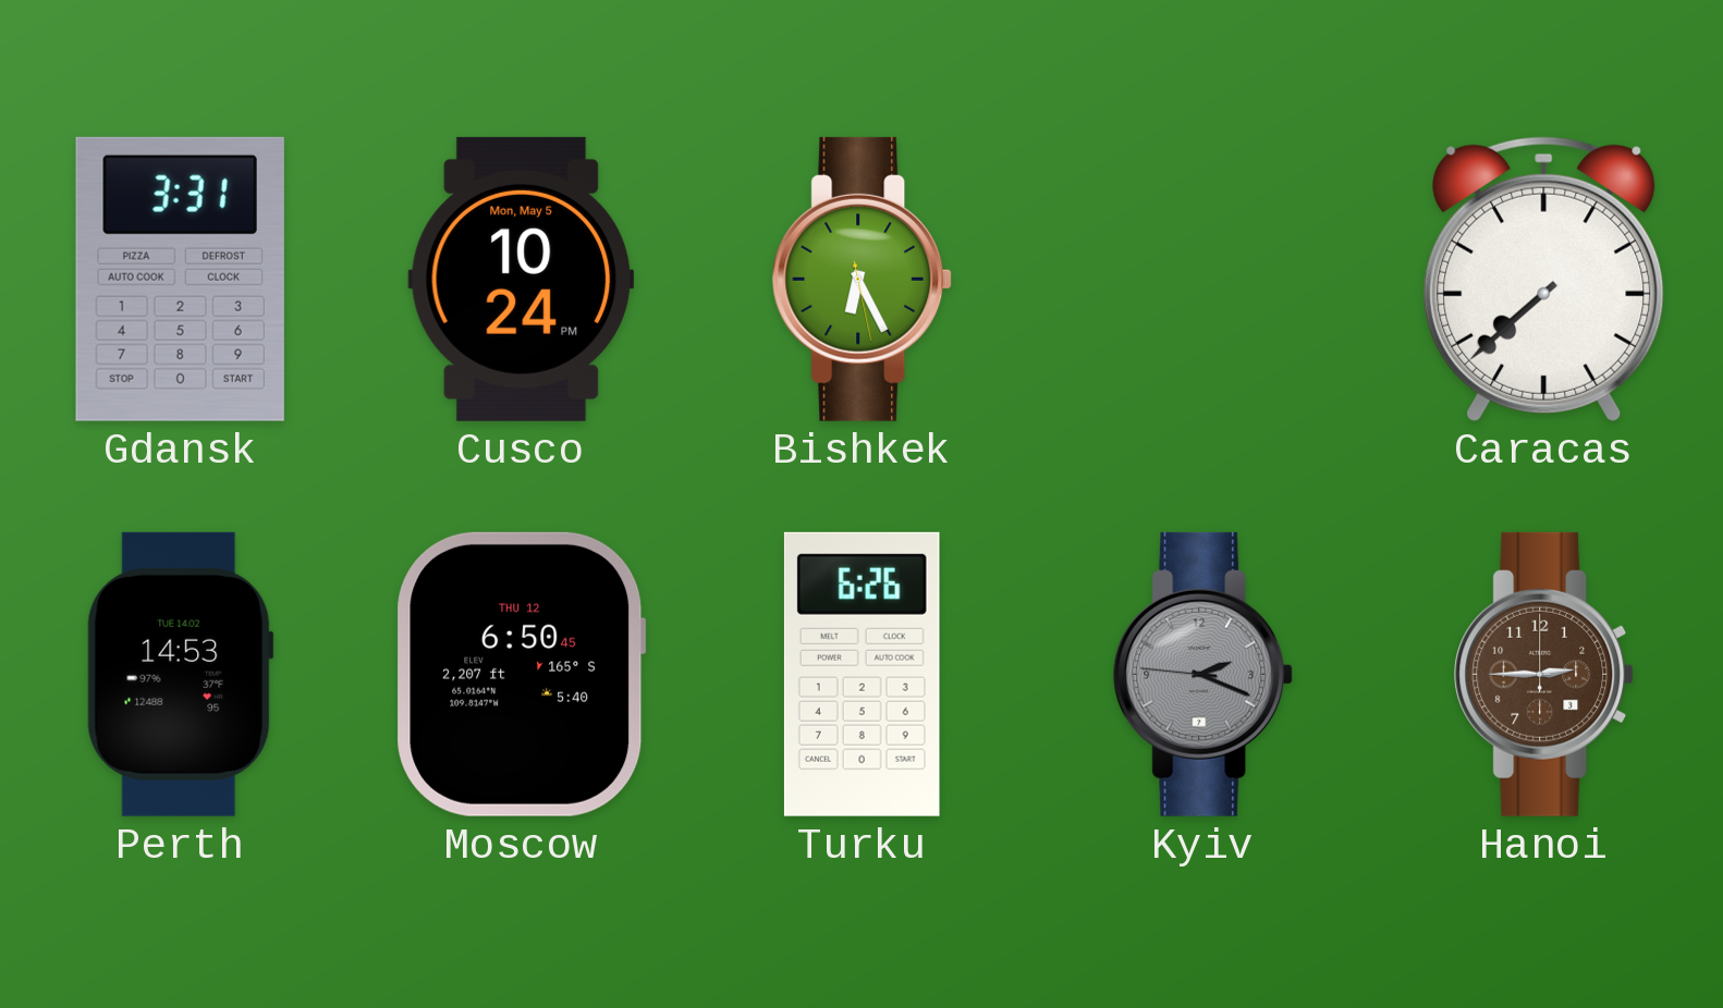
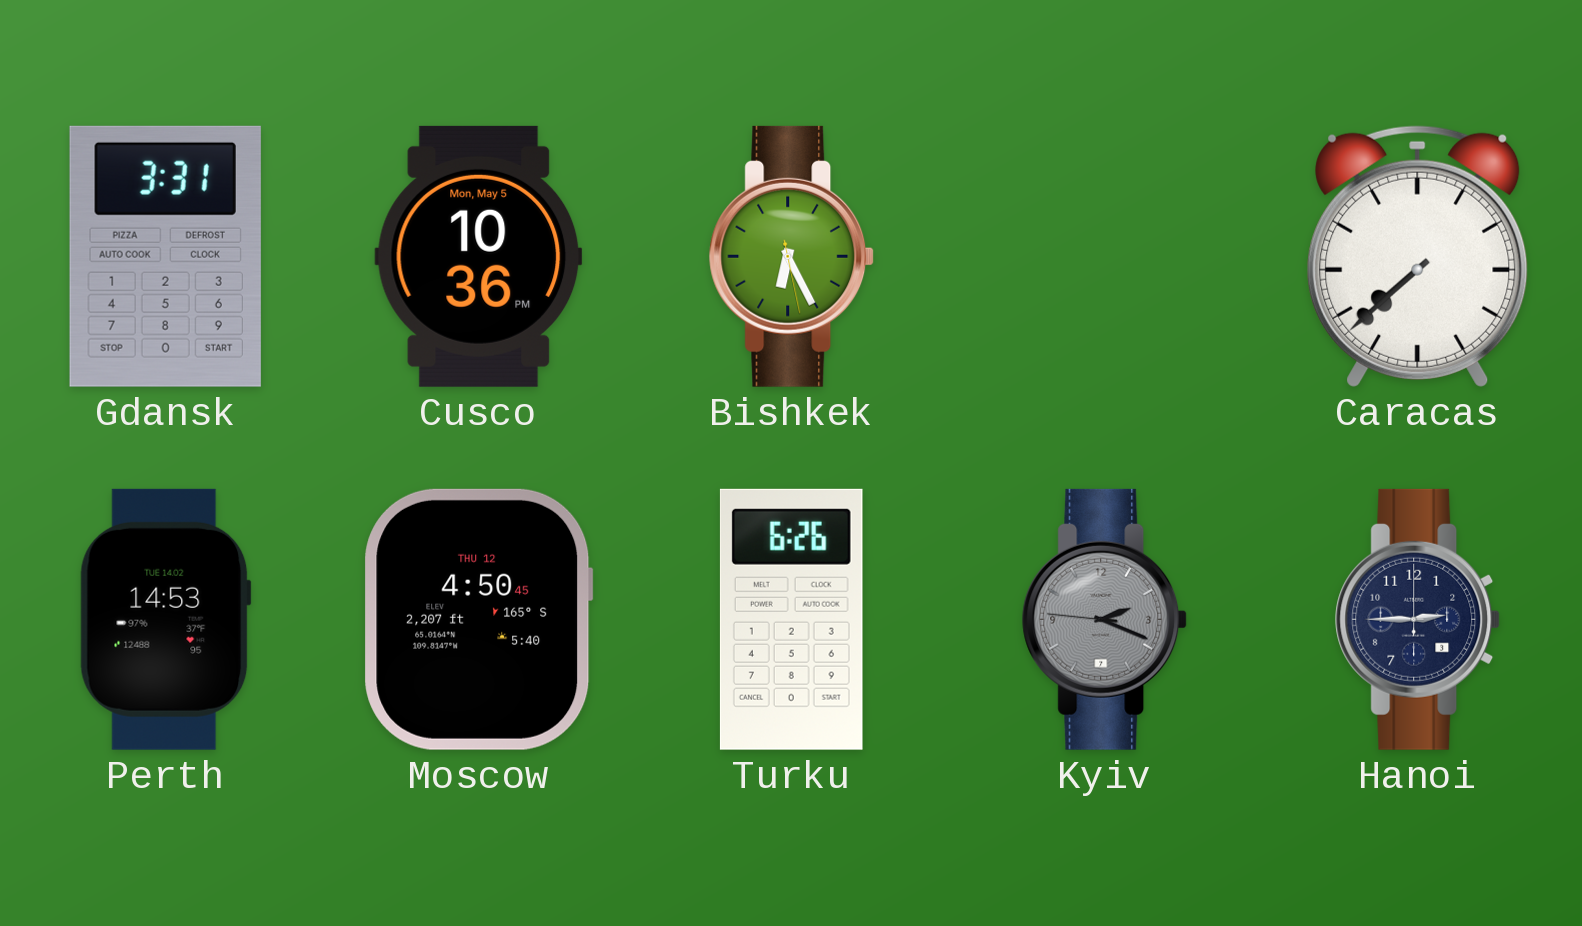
Cusco: 10:24 -> 10:36 (479, 256)
Moscow: 6:50 -> 4:50 (479, 619)
Hanoi dial: brown -> navy (1418, 619)
